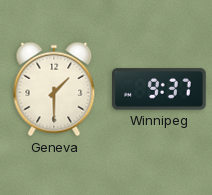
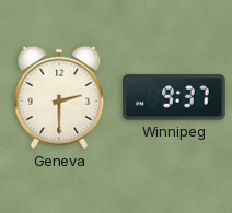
Geneva: 1:30 -> 2:30 (59, 97)
